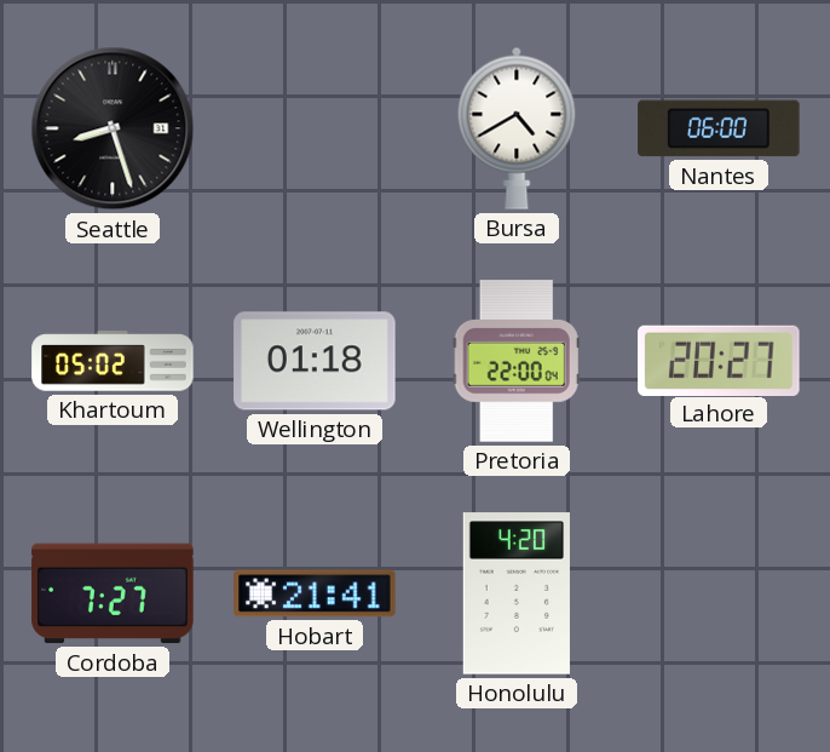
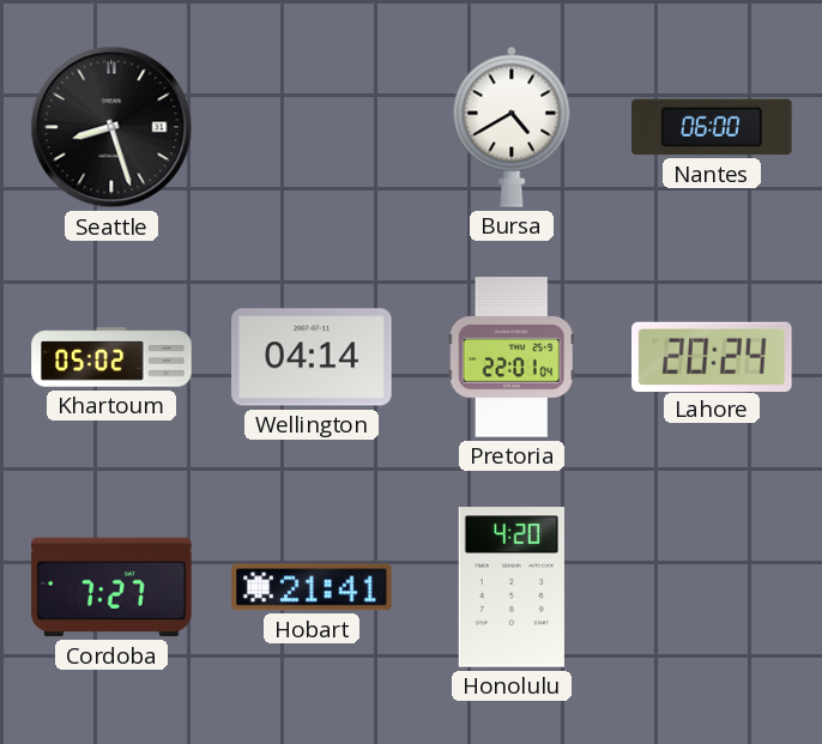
Wellington: 01:18 -> 04:14 (312, 357)
Pretoria: 22:00 -> 22:01 (512, 357)
Lahore: 20:27 -> 20:24 (712, 356)
